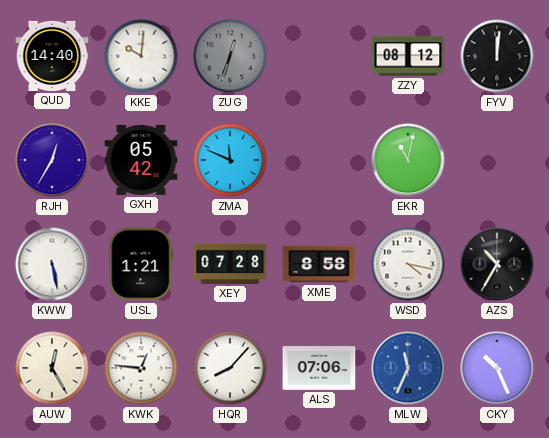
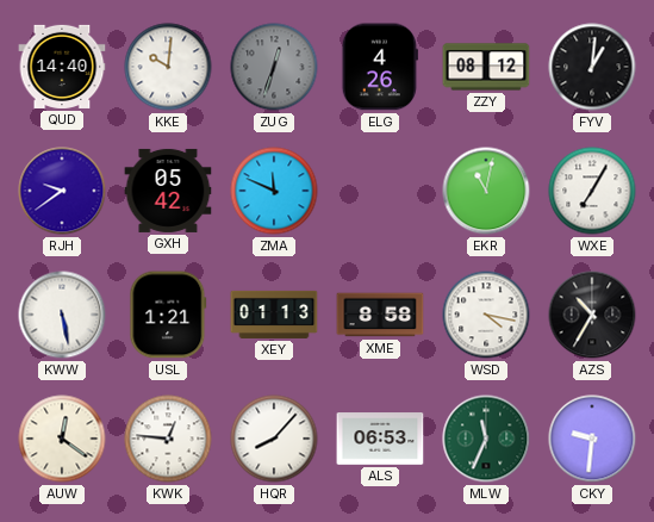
ELG: none -> 4:26 (380, 67)
FYV: 12:01 -> 1:01 (592, 67)
RJH: 12:35 -> 9:39 (62, 191)
WXE: none -> 7:05 (592, 191)
XEY: 07:28 -> 01:13 (274, 315)
AUW: 12:25 -> 12:21 (62, 439)
ALS: 07:06 -> 06:53 (380, 439)
MLW dial: blue -> green (486, 439)
CKY: 10:26 -> 9:31 (592, 439)
